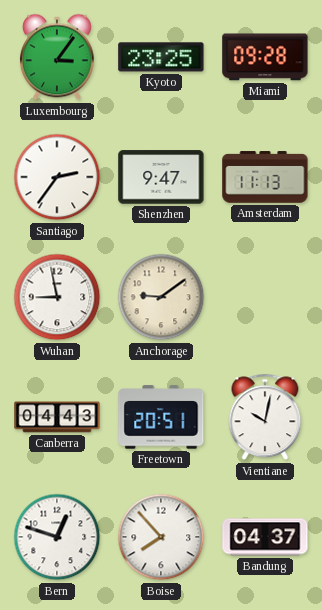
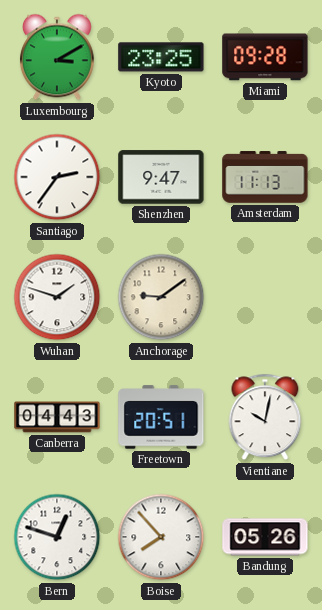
Luxembourg: 3:06 -> 3:10 (57, 57)
Wuhan: 8:58 -> 1:48 (57, 297)
Bandung: 04:37 -> 05:26 (265, 537)
